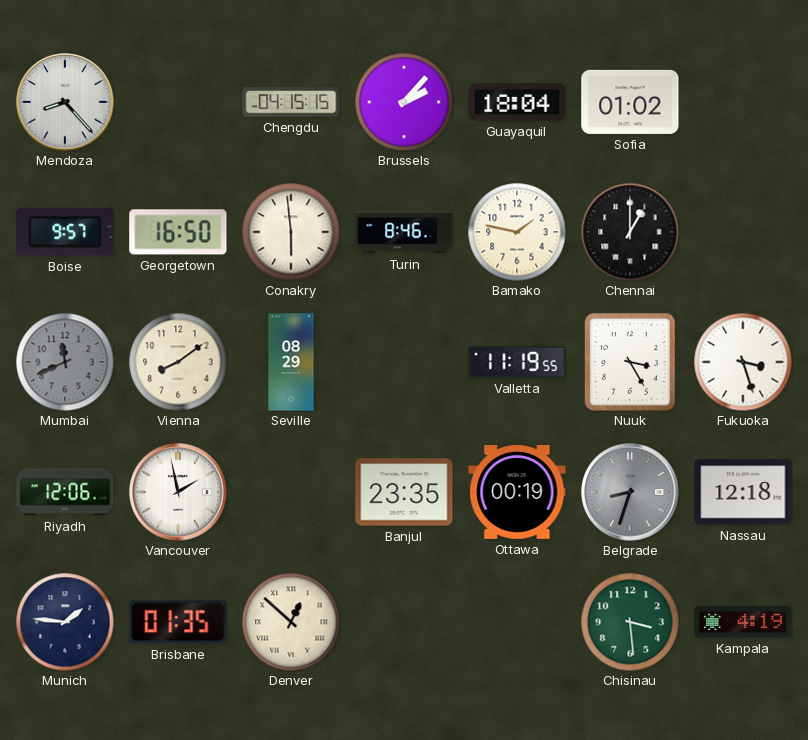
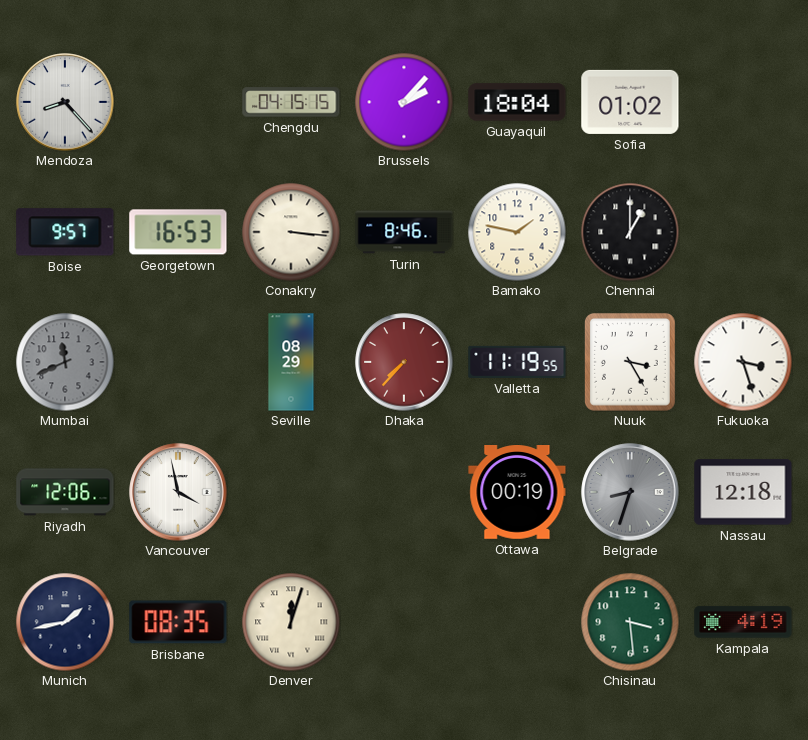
Georgetown: 16:50 -> 16:53 (178, 232)
Conakry: 5:59 -> 3:16 (291, 232)
Vienna: 8:09 -> none (178, 362)
Dhaka: none -> 7:37 (404, 362)
Vancouver: 1:58 -> 3:58 (178, 492)
Banjul: 23:35 -> none (404, 492)
Munich: 1:46 -> 1:43 (65, 622)
Brisbane: 01:35 -> 08:35 (178, 622)
Denver: 12:52 -> 12:03 (291, 622)
